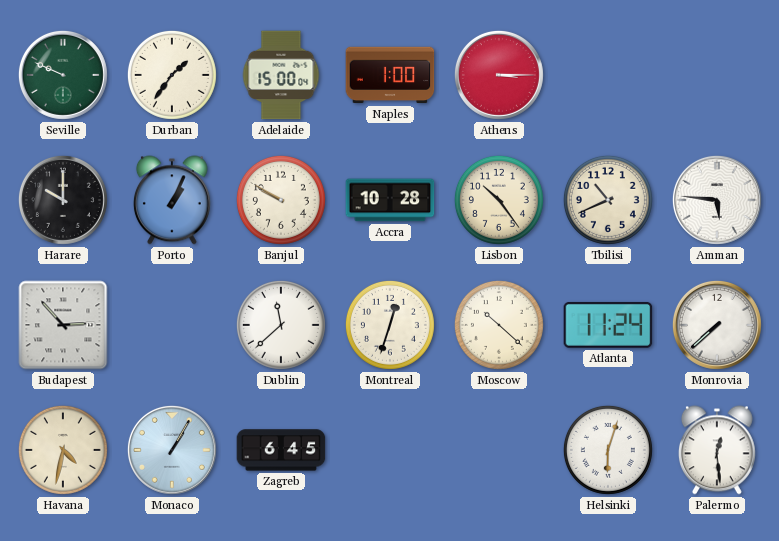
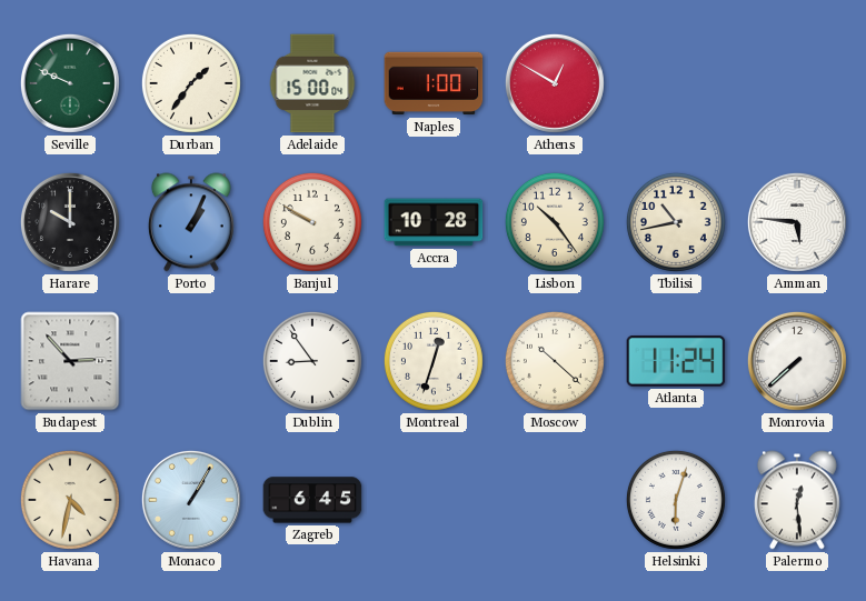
Athens: 3:15 -> 12:50 (555, 83)
Tbilisi: 10:41 -> 10:43 (676, 222)
Dublin: 11:38 -> 8:54 (312, 361)
